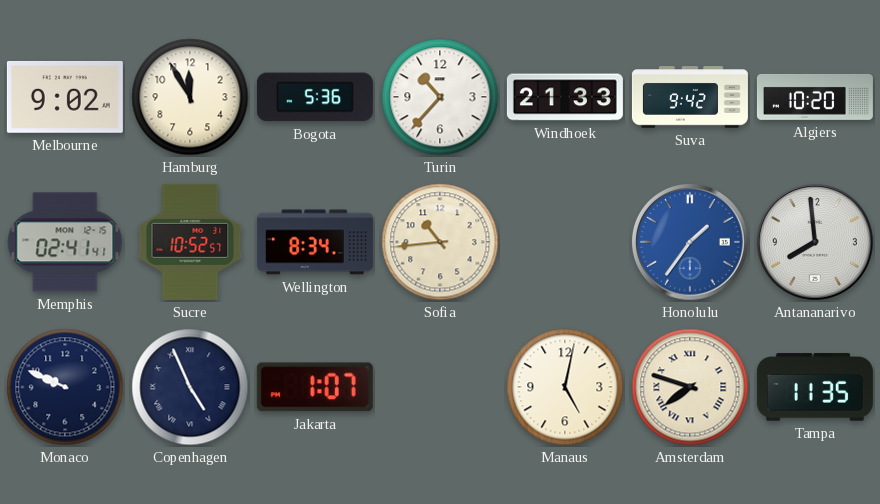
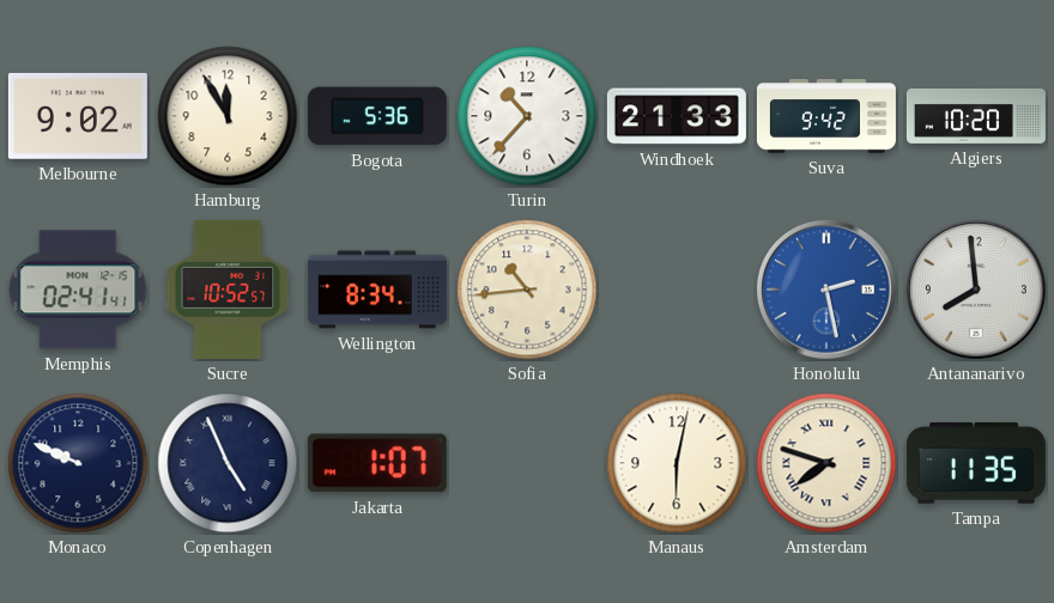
Honolulu: 1:36 -> 2:28 (826, 290)
Manaus: 5:02 -> 6:02 (677, 463)
